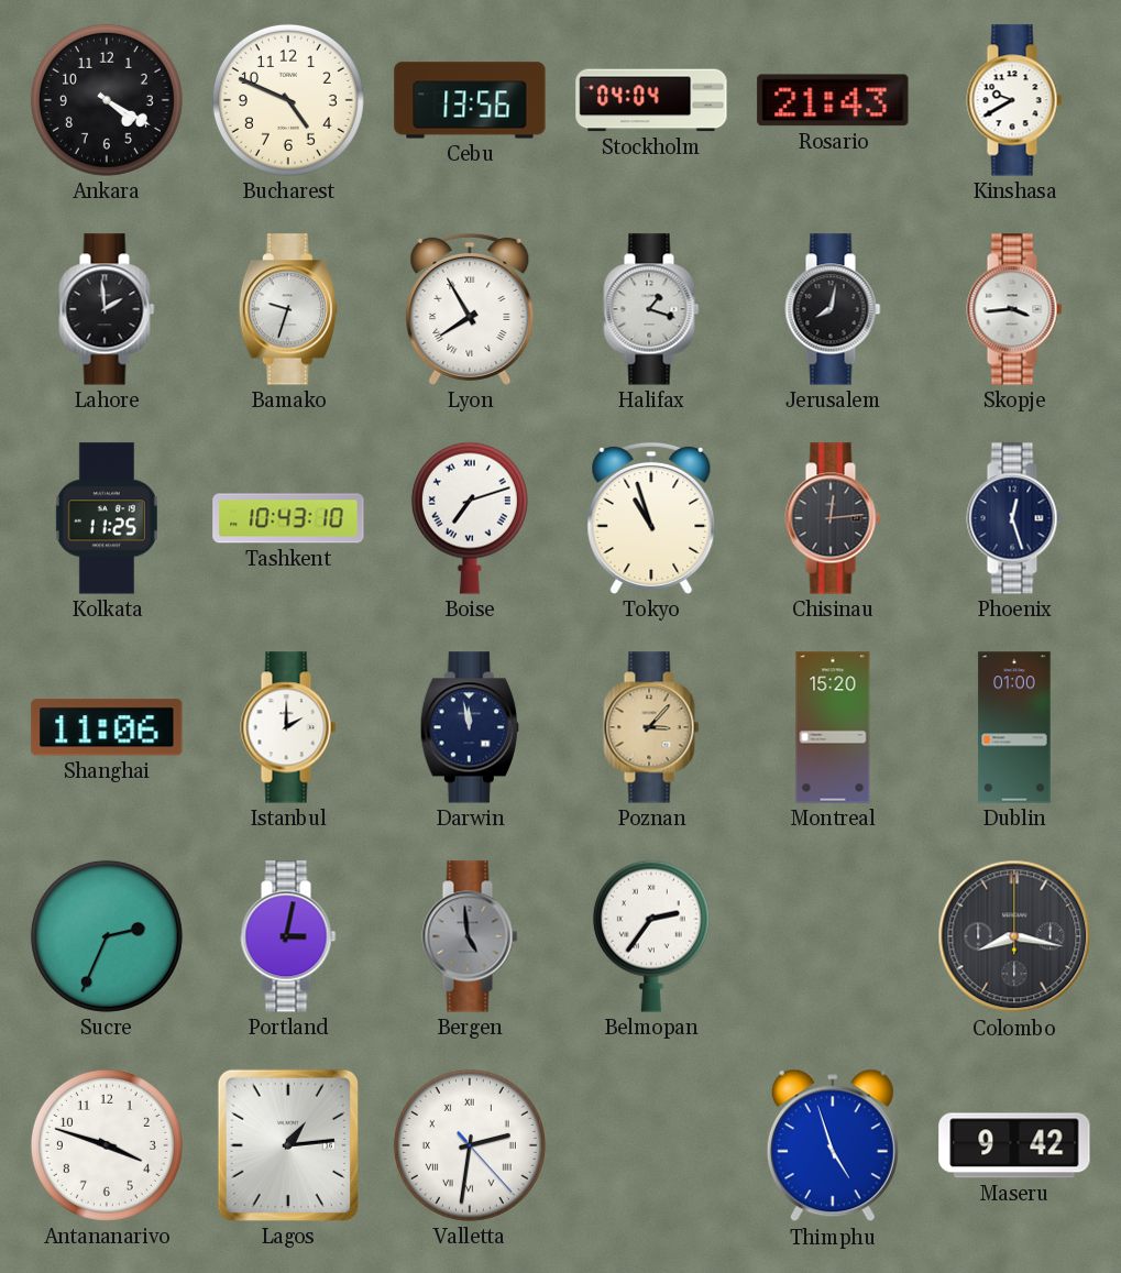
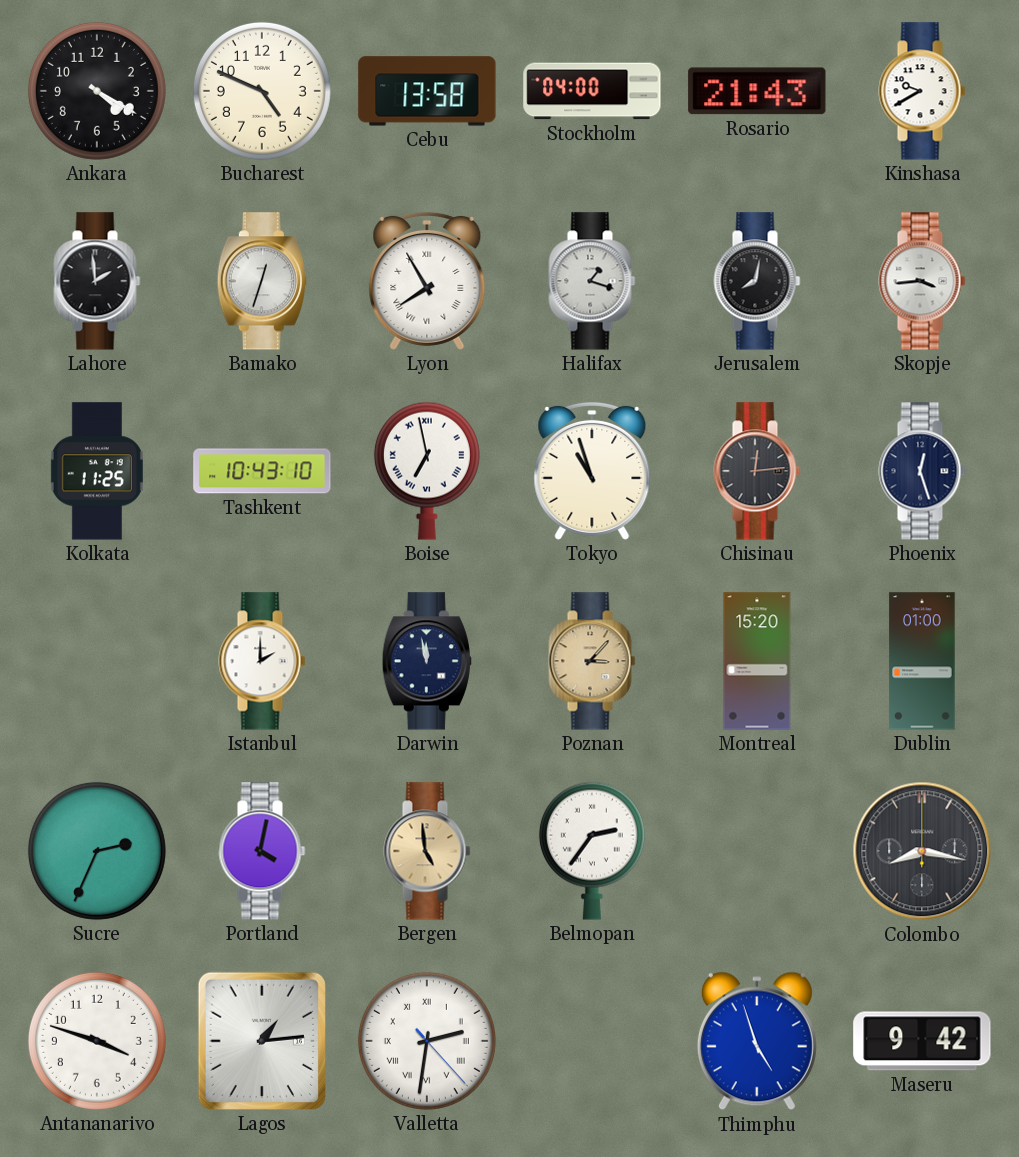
Cebu: 13:56 -> 13:58 (427, 91)
Stockholm: 04:04 -> 04:00 (592, 91)
Bamako: 9:33 -> 12:33 (262, 281)
Boise: 7:12 -> 6:58 (427, 471)
Shanghai: 11:06 -> none (107, 727)
Portland: 3:02 -> 4:02 (262, 851)
Bergen dial: grey -> champagne (427, 851)
